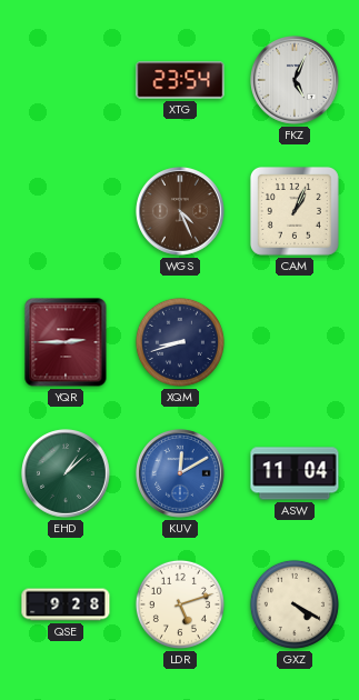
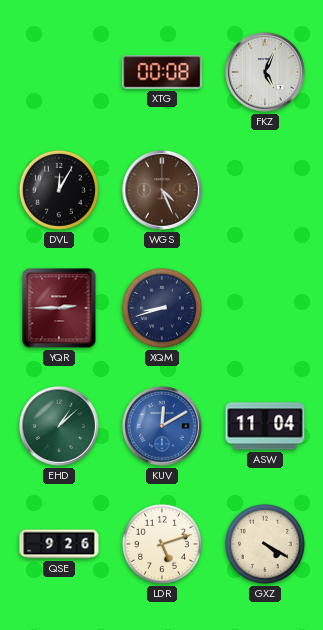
XTG: 23:54 -> 00:08 (162, 72)
DVL: none -> 12:05 (59, 190)
CAM: 1:04 -> none (295, 211)
QSE: 9:28 -> 9:26 (59, 544)
